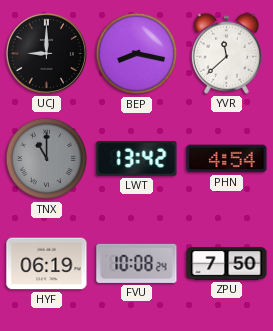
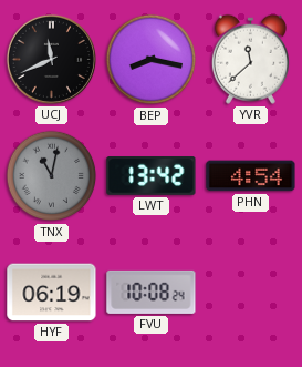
UCJ: 9:00 -> 11:41 (51, 59)
TNX: 11:00 -> 11:02 (52, 176)
ZPU: 7:50 -> none (227, 264)
